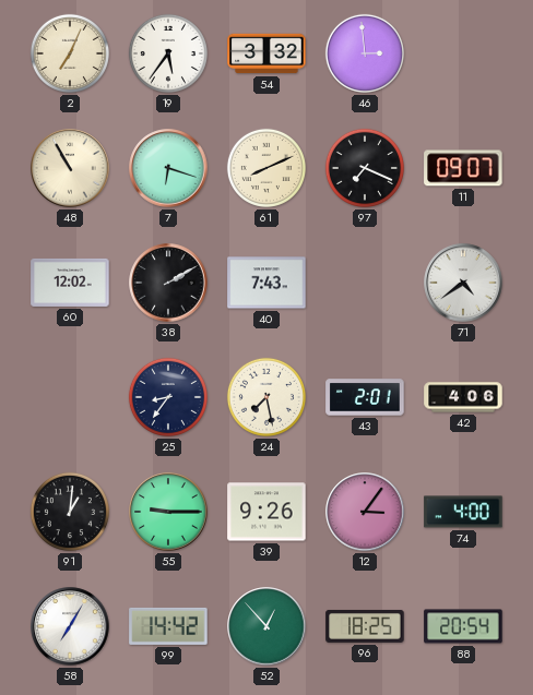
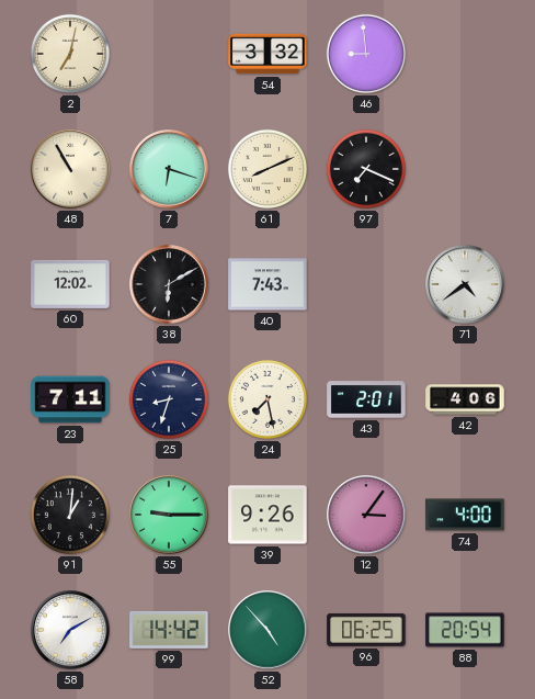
2: 7:04 -> 7:02 (70, 54)
19: 5:36 -> none (168, 53)
46: 2:59 -> 8:59 (366, 54)
11: 09:07 -> none (463, 168)
38: 2:10 -> 6:10 (169, 284)
23: none -> 7:11 (70, 399)
25: 8:36 -> 8:33 (169, 399)
58: 7:05 -> 7:10 (70, 630)
52: 12:53 -> 4:53 (267, 630)
96: 18:25 -> 06:25 (366, 630)
